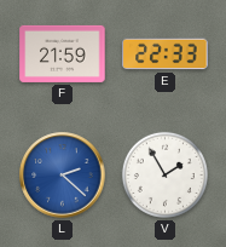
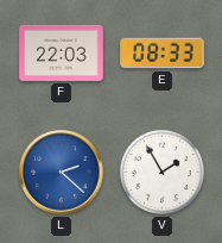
F: 21:59 -> 22:03 (62, 52)
E: 22:33 -> 08:33 (163, 54)
